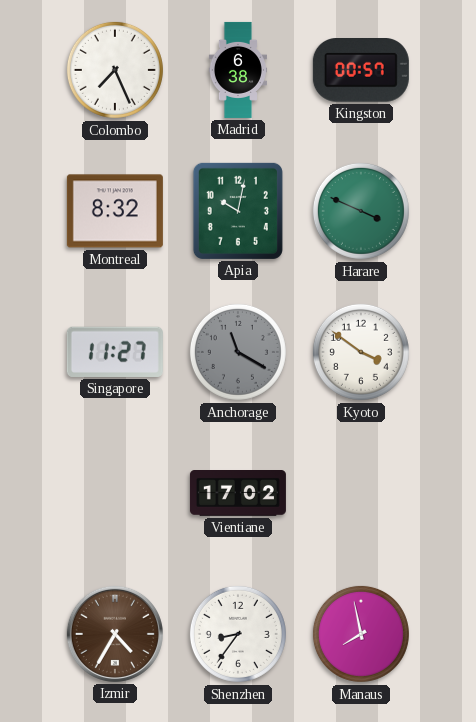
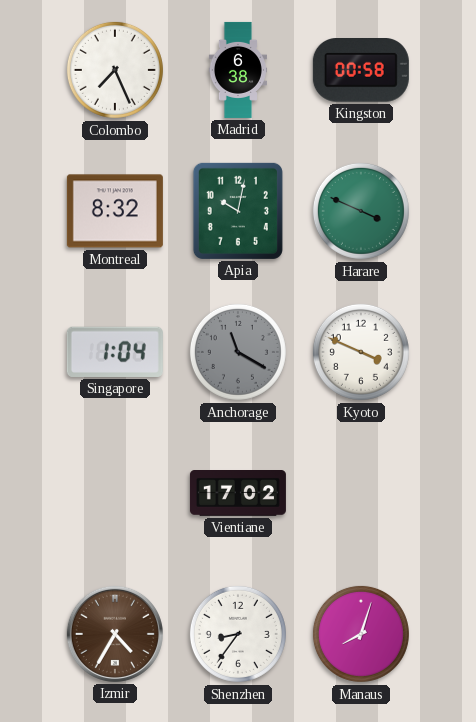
Kingston: 00:57 -> 00:58 (361, 71)
Singapore: 11:27 -> 1:04 (115, 352)
Kyoto: 3:51 -> 3:49 (361, 352)
Manaus: 7:58 -> 8:03 (361, 634)
